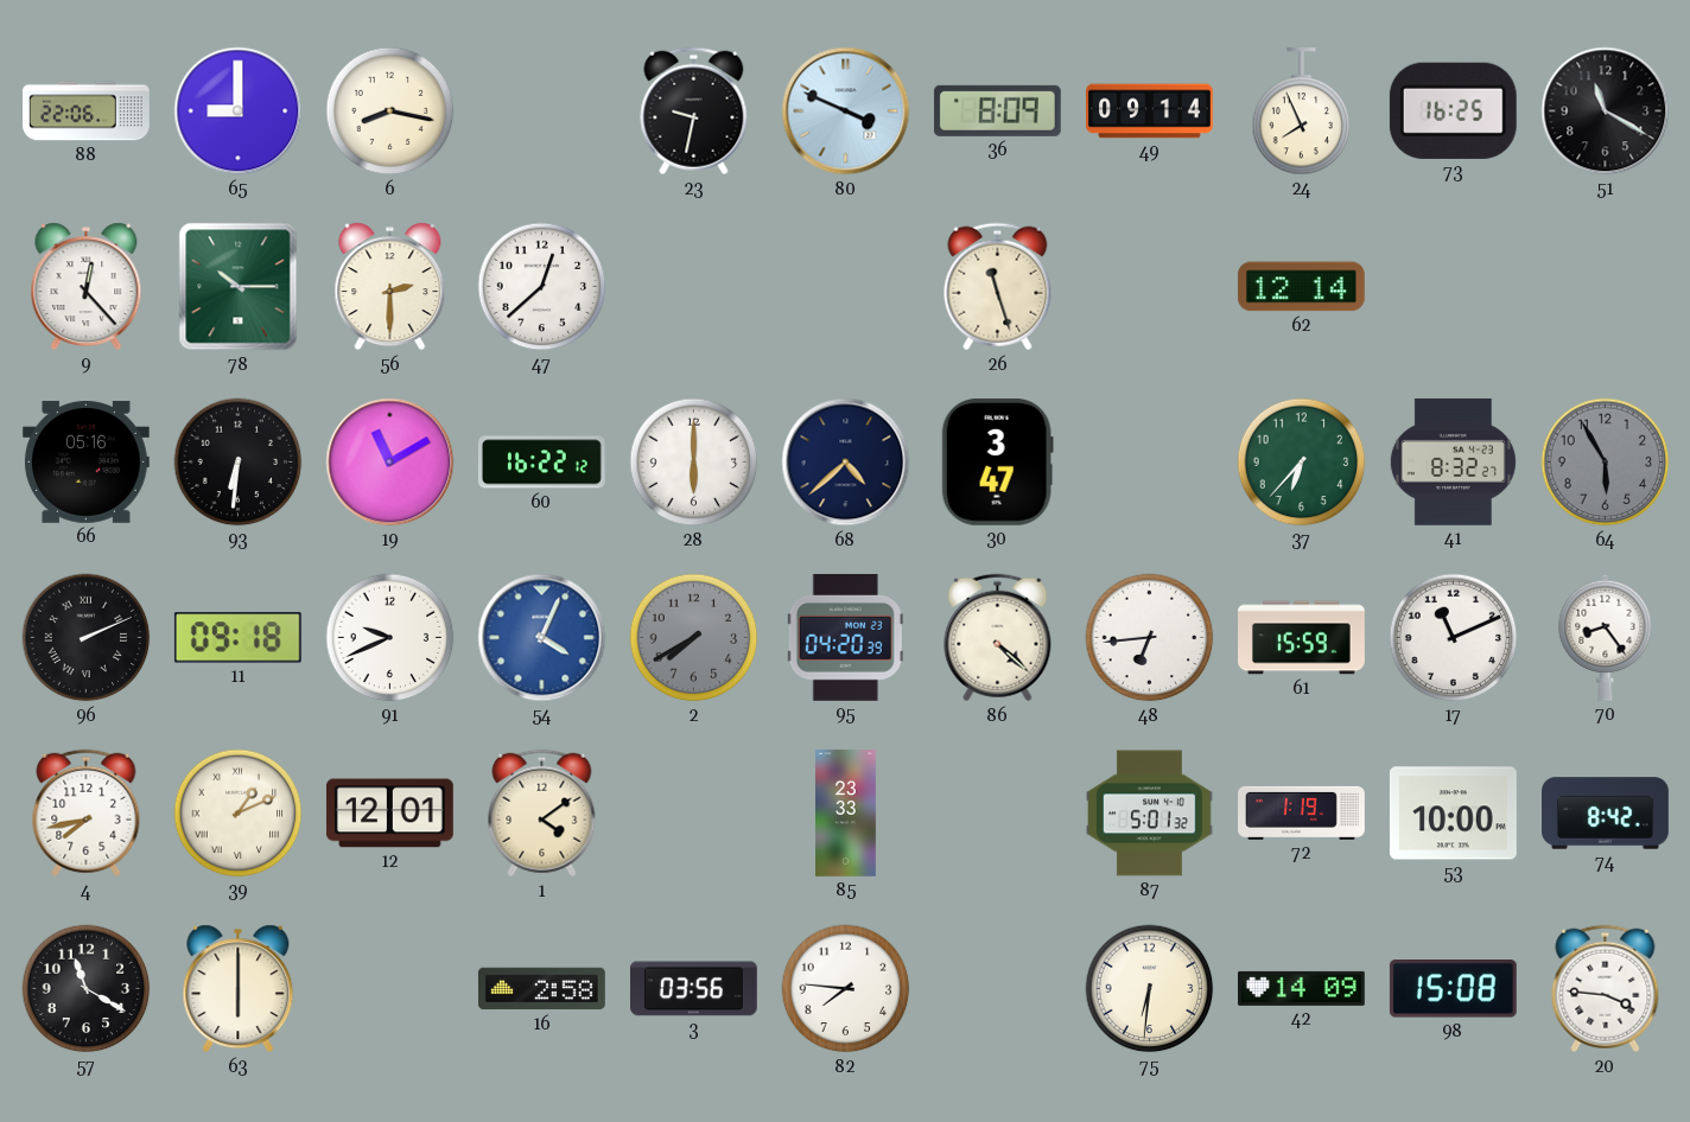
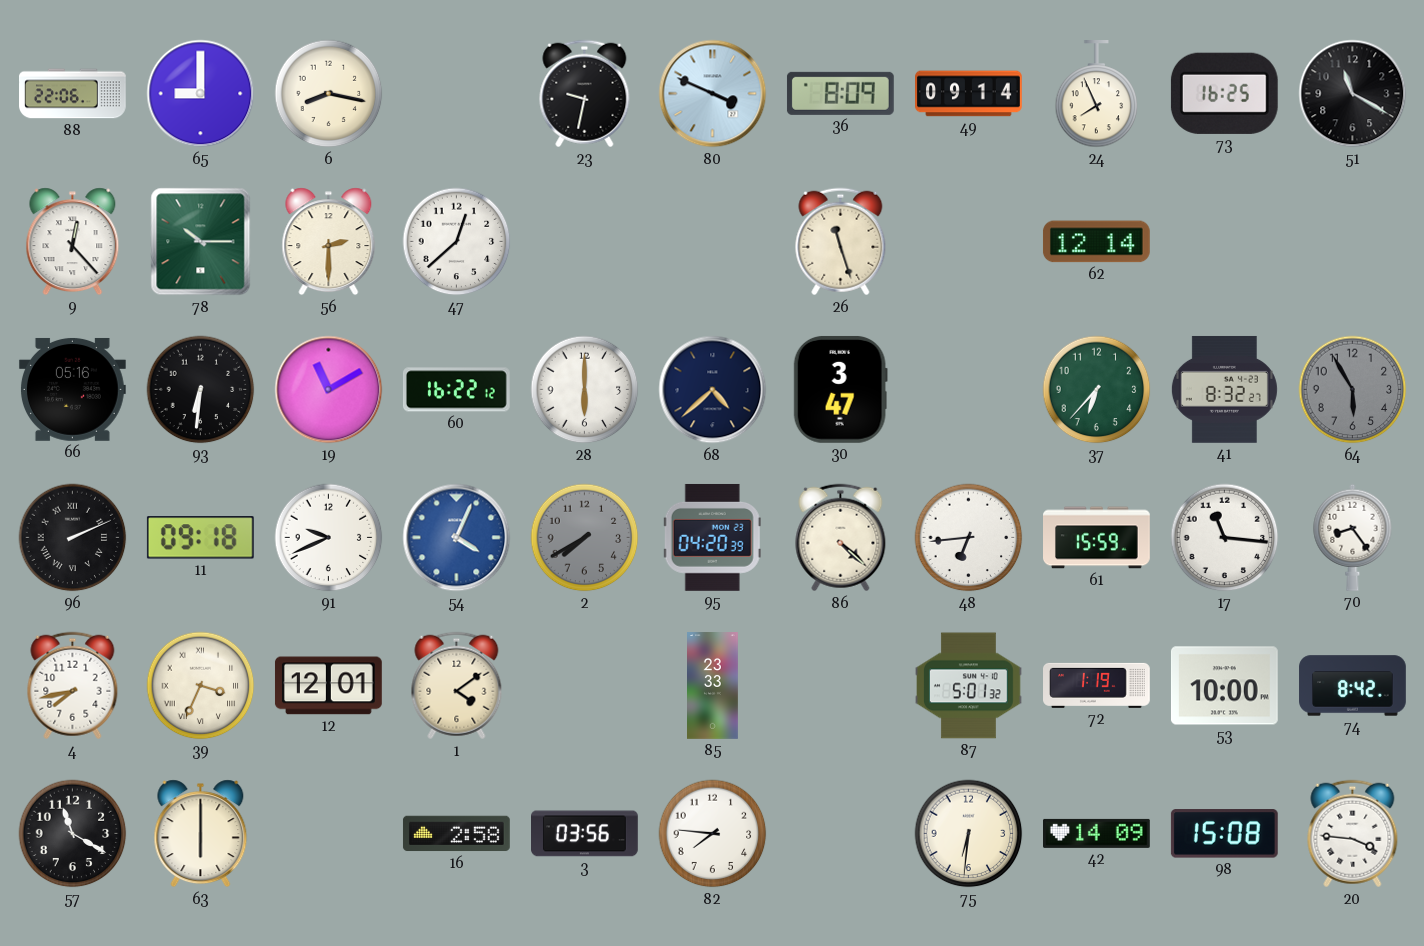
17: 11:11 -> 11:16 (1225, 538)
39: 1:11 -> 3:34 (201, 686)
